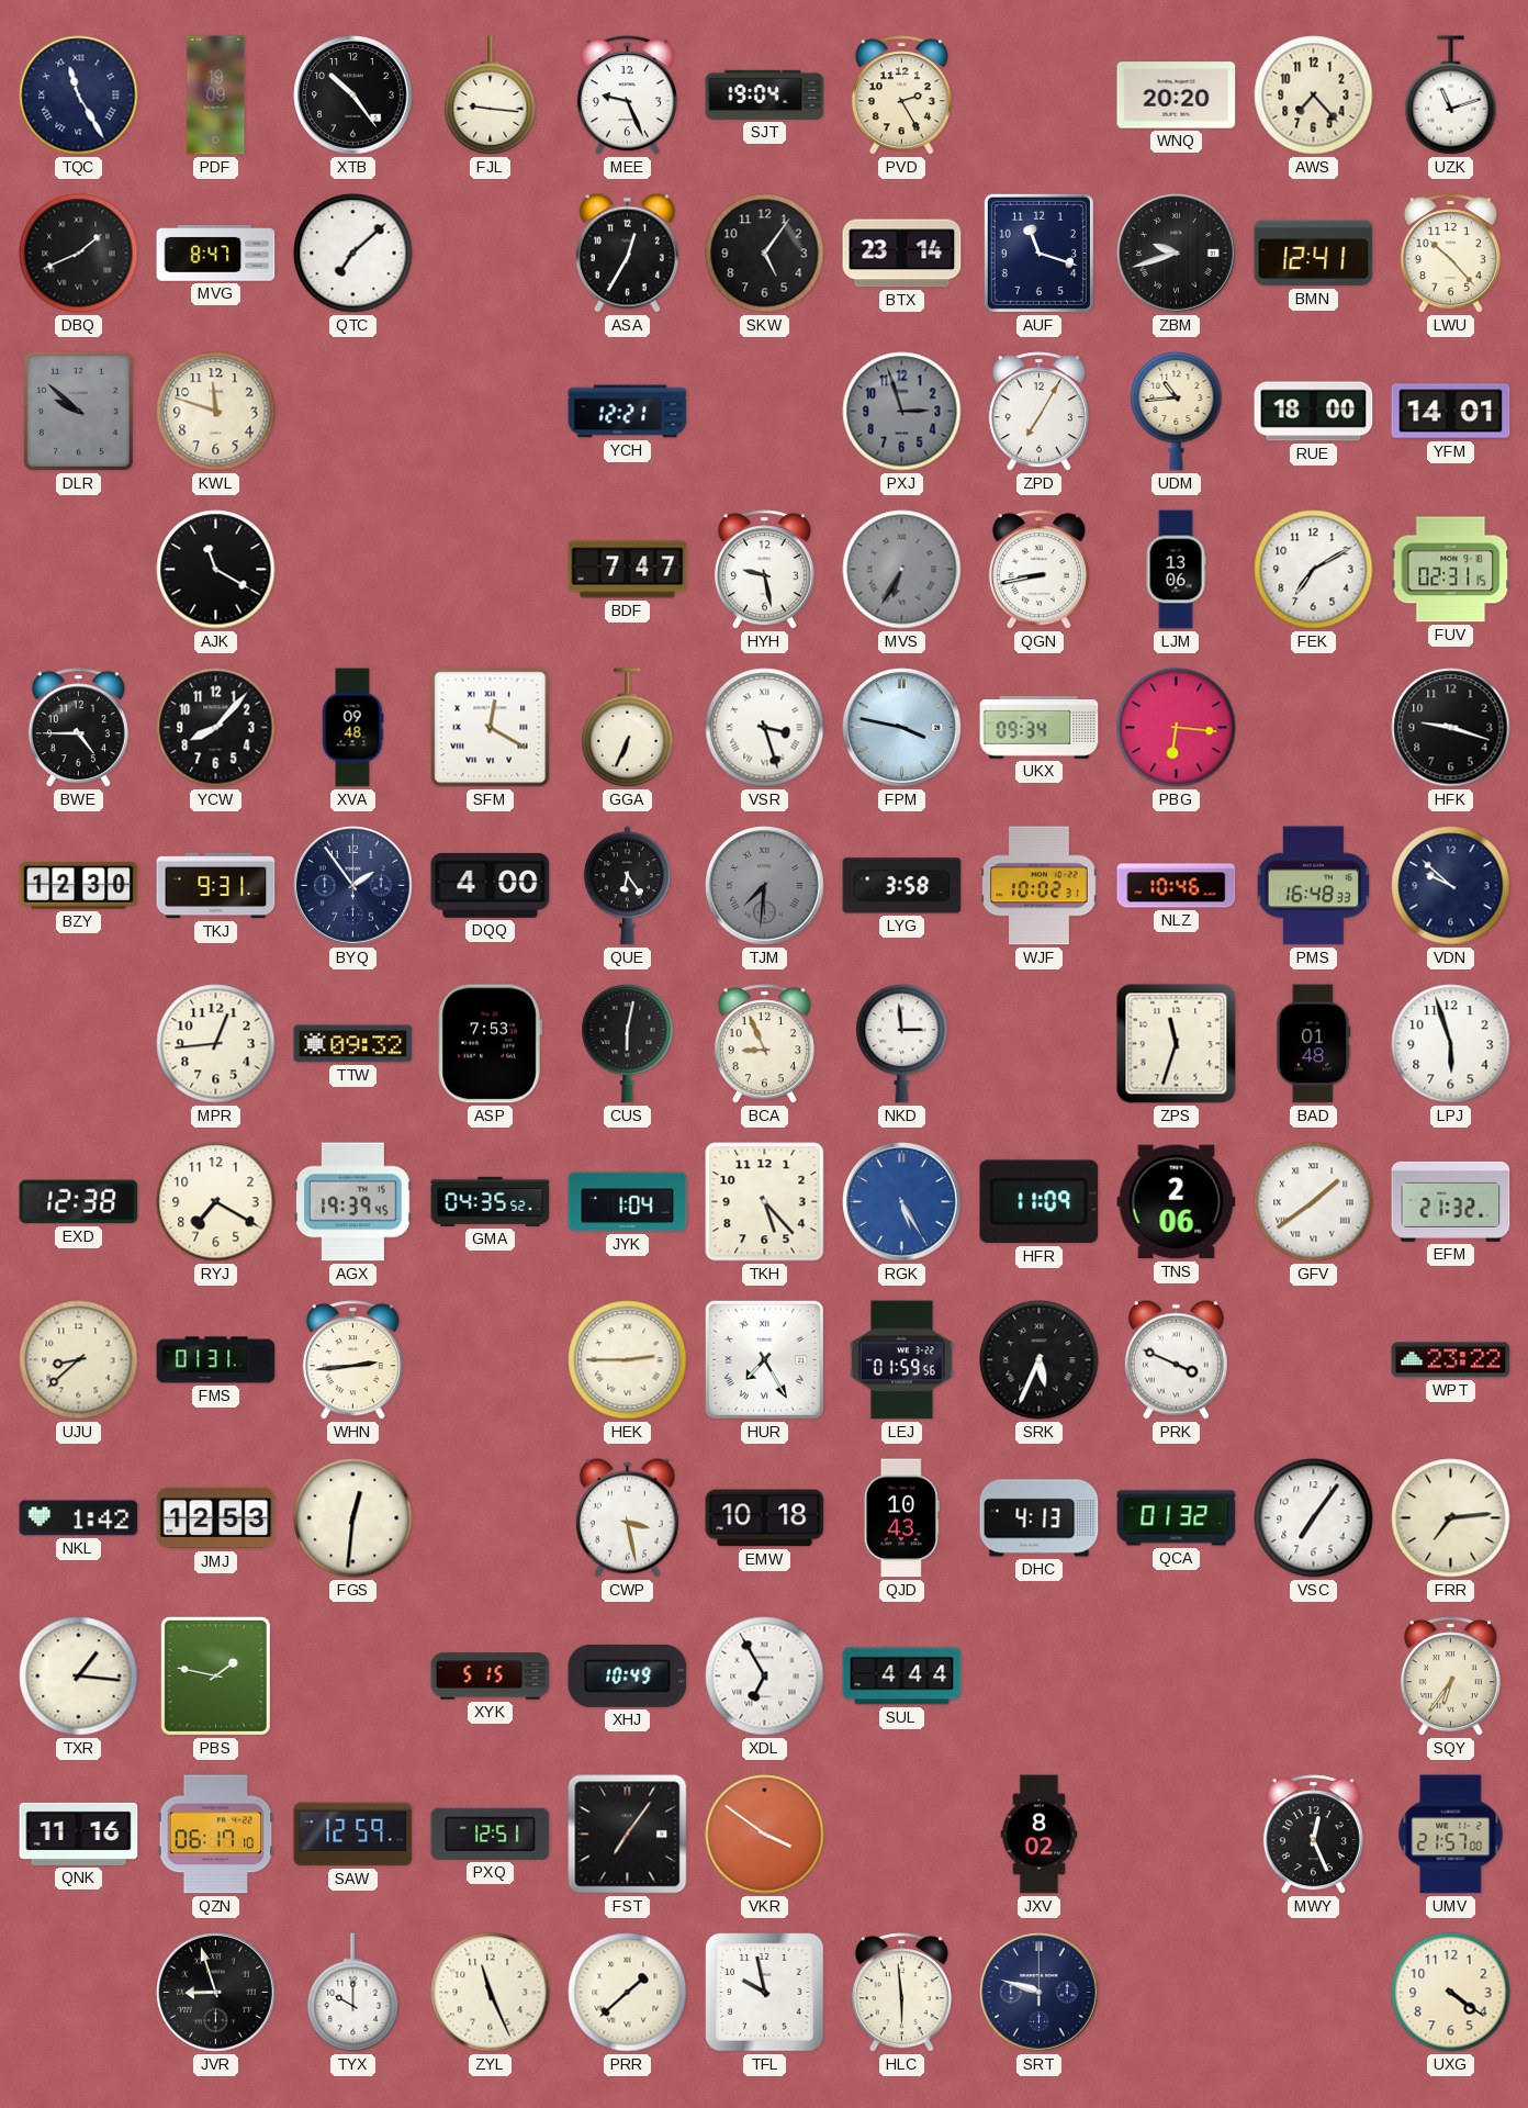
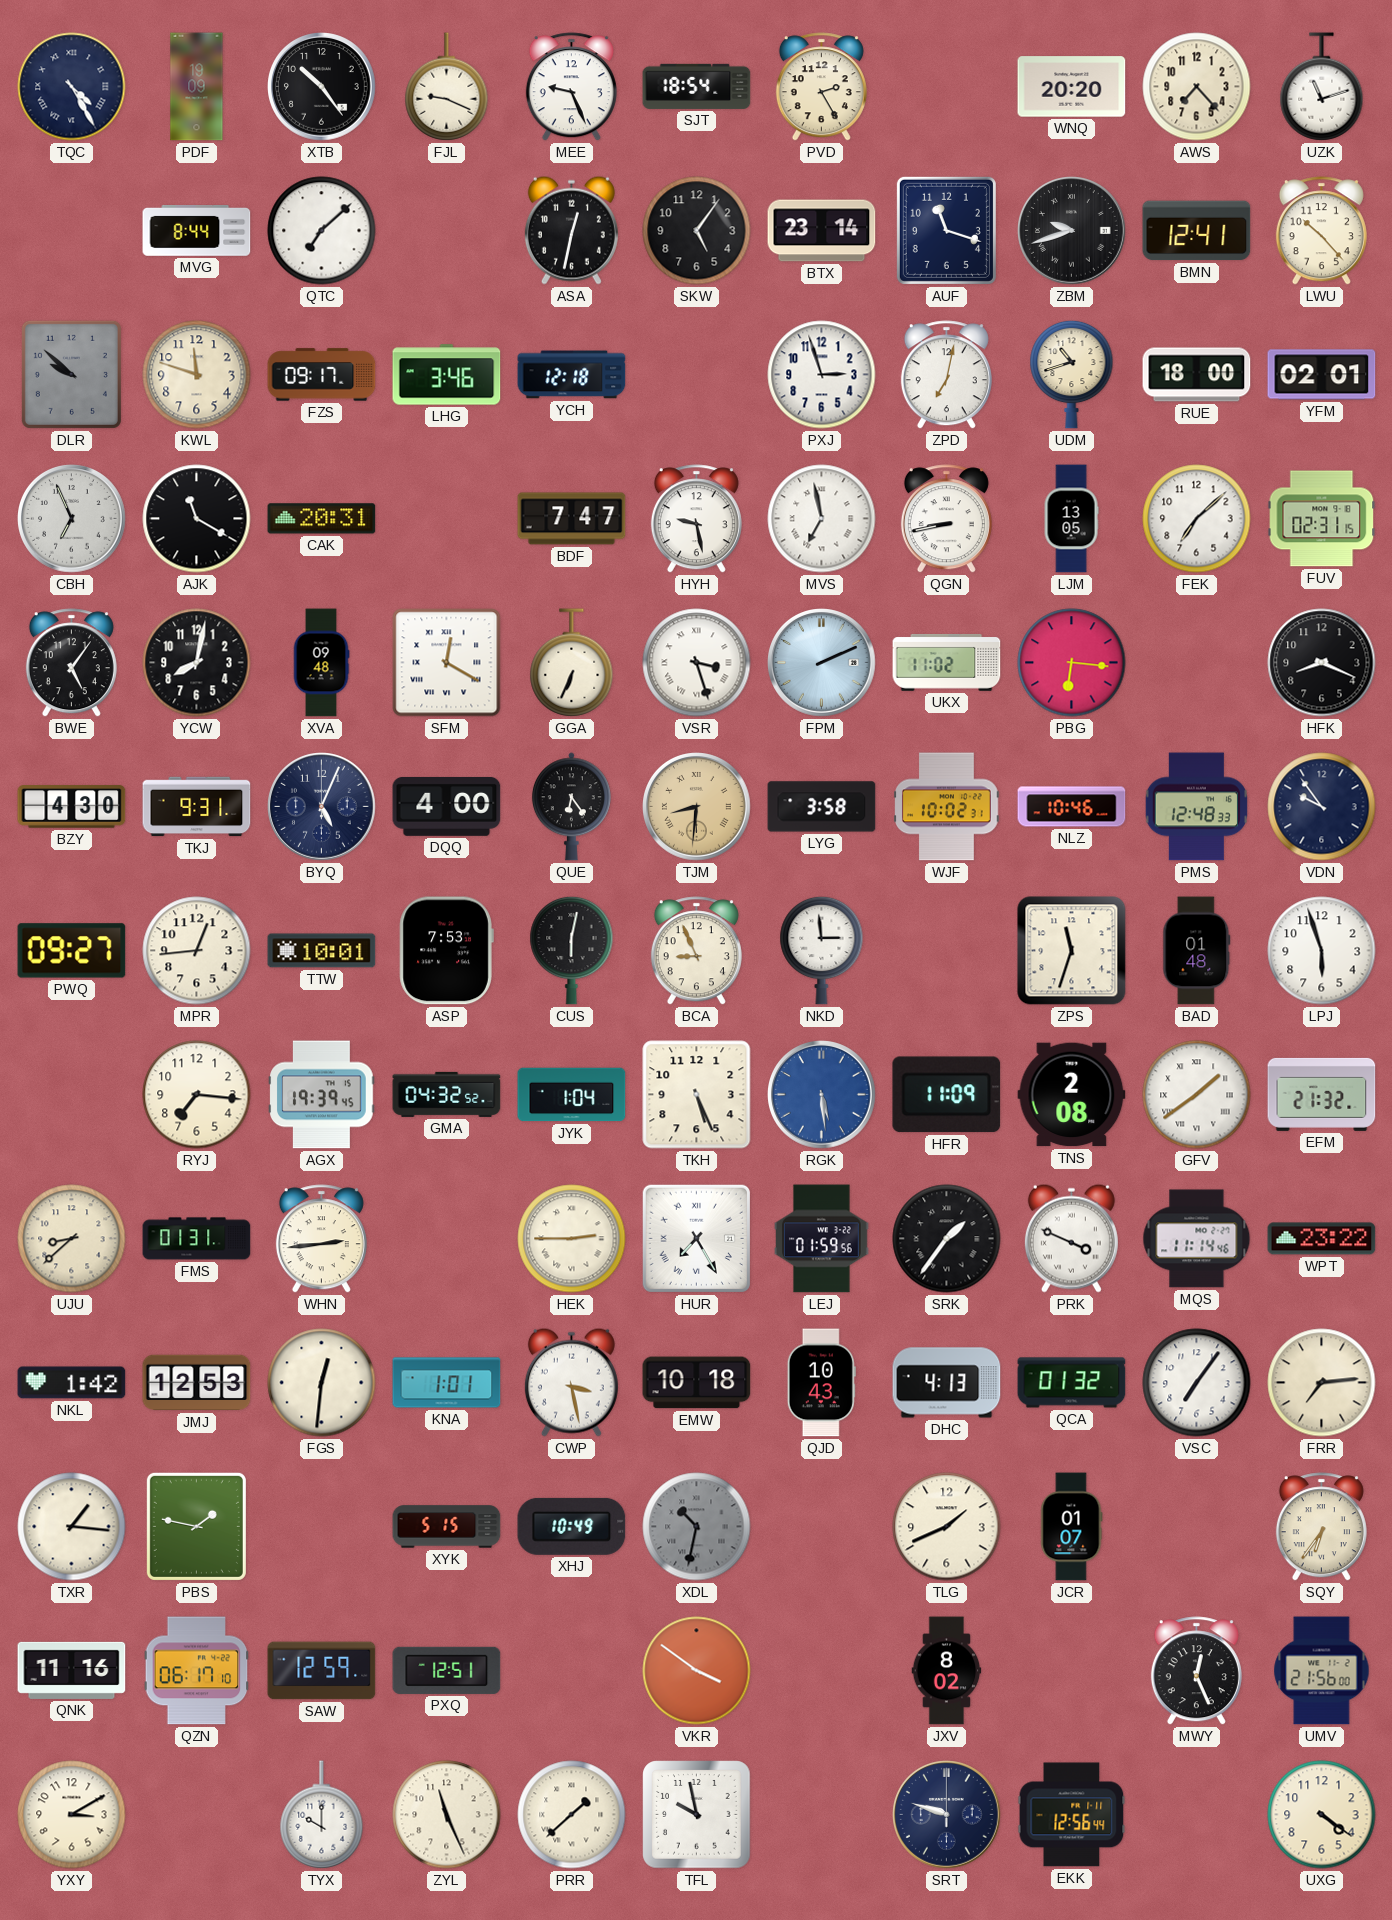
TQC: 11:25 -> 4:25 (72, 87)
FJL: 9:16 -> 9:19 (447, 87)
SJT: 19:04 -> 18:54 (697, 86)
DBQ: 1:41 -> none (79, 254)
MVG: 8:47 -> 8:44 (197, 231)
ASA: 12:35 -> 12:32 (571, 230)
FZS: none -> 09:17 (322, 375)
LHG: none -> 3:46 (447, 375)
YCH: 12:21 -> 12:18 (572, 375)
PXJ dial: grey -> white (822, 375)
ZPD: 7:05 -> 7:02 (946, 375)
UDM: 10:44 -> 10:42 (1072, 374)
YFM: 14:01 -> 02:01 (1322, 375)
CBH: none -> 6:56 (72, 519)
CAK: none -> 20:31 (322, 519)
MVS: 6:35 -> 6:58 (822, 519)
MVS dial: grey -> white (822, 519)
LJM: 13:06 -> 13:05 (1071, 519)
FEK: 7:10 -> 7:08 (1197, 519)
BWE: 4:45 -> 5:06 (71, 663)
YCW: 8:07 -> 8:02 (197, 663)
FPM: 3:47 -> 2:11 (822, 663)
UKX: 09:34 -> 11:02 (947, 663)
HFK: 9:18 -> 8:19 (1322, 663)
BZY: 12:30 -> 4:30 (72, 807)
BYQ: 1:54 -> 5:04 (322, 807)
TJM: 7:31 -> 8:31 (697, 807)
TJM dial: grey -> champagne (697, 807)
PMS: 16:48 -> 12:48 (1196, 807)
VDN: 9:52 -> 9:54 (1322, 807)
PWQ: none -> 09:27 (72, 951)
TTW: 09:32 -> 10:01 (322, 951)
EXD: 12:38 -> none (79, 1202)
RYJ: 7:20 -> 7:16 (197, 1095)
GMA: 04:35 -> 04:32 (447, 1094)
TKH: 5:23 -> 5:26 (697, 1095)
RGK: 5:25 -> 5:29 (822, 1095)
TNS: 2:06 -> 2:08 (1072, 1095)
SRK: 5:34 -> 1:36 (947, 1239)
MQS: none -> 11:14 (1197, 1239)
KNA: none -> 1:01 (447, 1383)
XDL: 6:55 -> 10:32 (697, 1527)
XDL dial: white -> grey (697, 1527)
SUL: 4:44 -> none (902, 1677)
TLG: none -> 1:41 (947, 1527)
JCR: none -> 01:07 (1072, 1527)
FST: 7:06 -> none (628, 1835)
UMV: 21:57 -> 21:56 (1322, 1671)
YXY: none -> 3:10 (72, 1815)
JVR: 8:57 -> none (216, 1993)
HLC: 5:59 -> none (901, 1993)
EKK: none -> 12:56 (1072, 1815)
